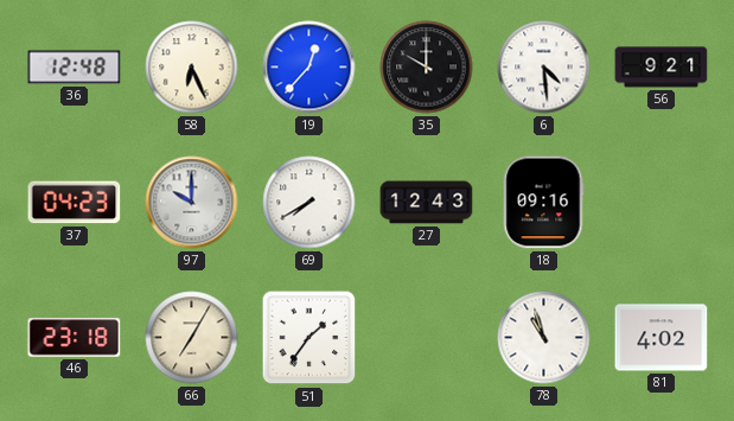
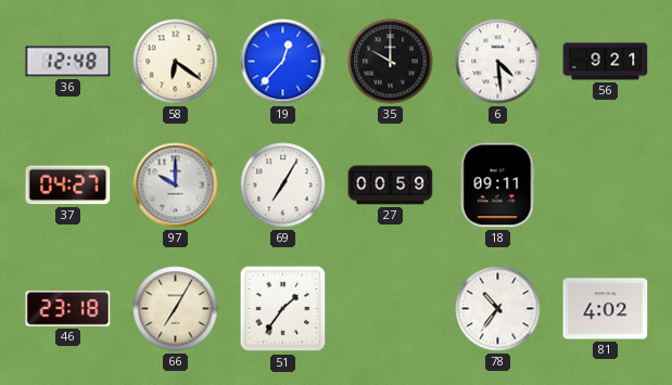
58: 6:26 -> 6:21 (176, 62)
37: 04:23 -> 04:27 (68, 185)
69: 7:40 -> 7:05 (283, 185)
27: 12:43 -> 00:59 (391, 185)
18: 09:16 -> 09:11 (498, 185)
78: 10:57 -> 10:36 (498, 309)
